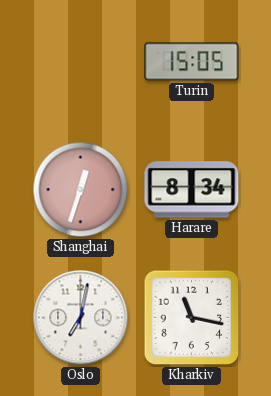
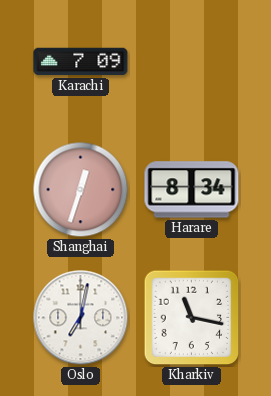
Karachi: none -> 7:09 (81, 62)
Turin: 15:05 -> none (192, 62)
